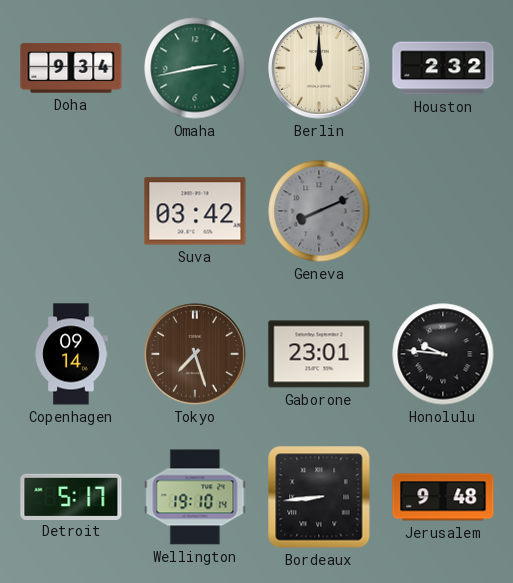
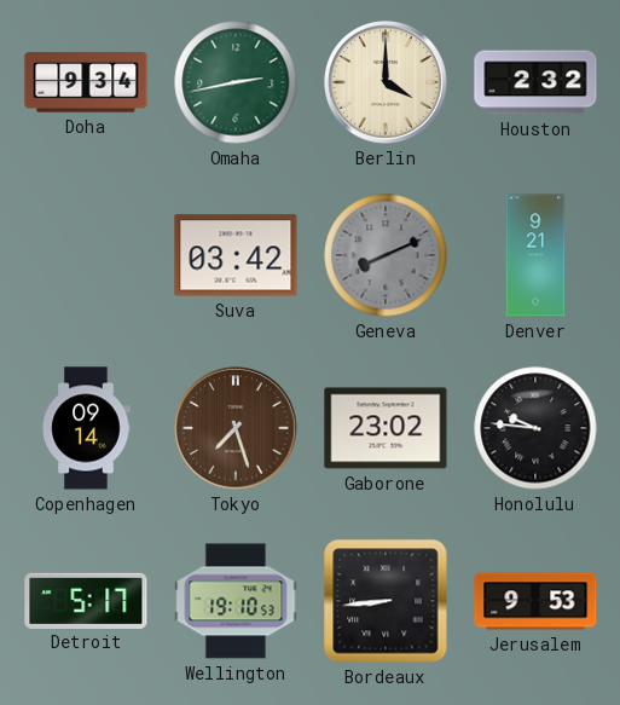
Berlin: 12:00 -> 4:00 (386, 82)
Denver: none -> 9:21 (535, 255)
Gaborone: 23:01 -> 23:02 (386, 428)
Wellington: 19:10:14 -> 19:10:53 (236, 601)
Jerusalem: 9:48 -> 9:53 (535, 601)
